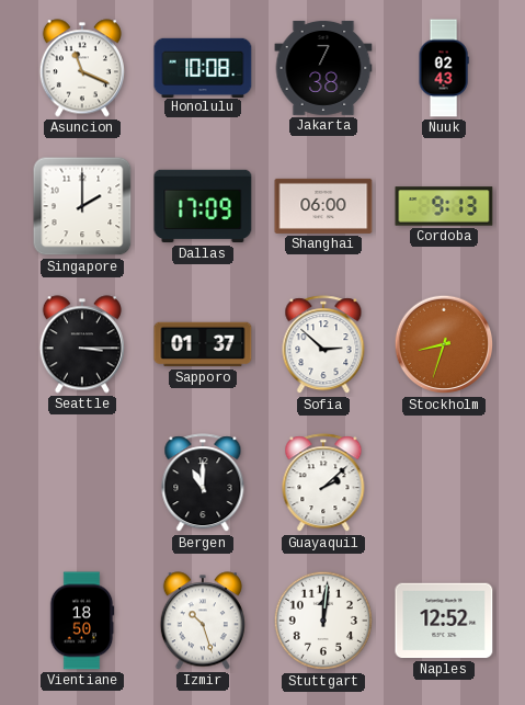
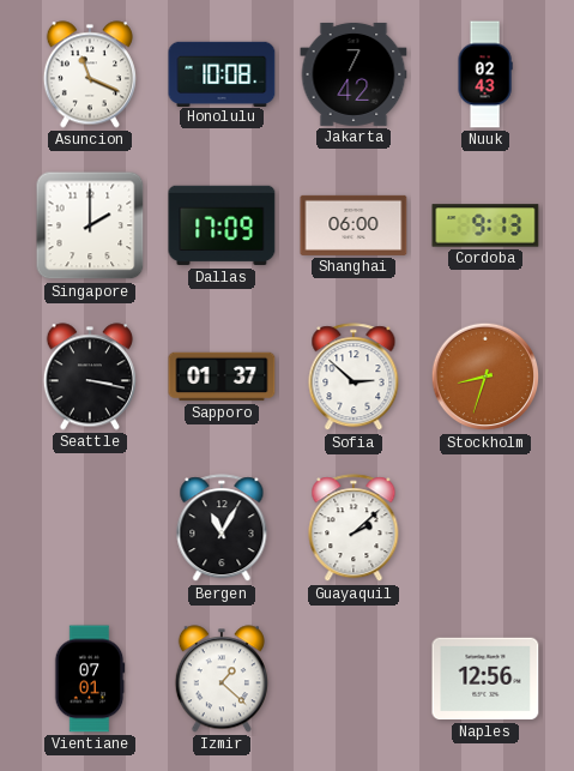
Jakarta: 7:38 -> 7:42 (354, 74)
Seattle: 3:15 -> 3:17 (90, 377)
Bergen: 11:00 -> 11:05 (222, 529)
Vientiane: 18:50 -> 07:01 (90, 679)
Izmir: 10:27 -> 1:22 (222, 679)
Stuttgart: 12:01 -> none (323, 621)
Naples: 12:52 -> 12:56 (485, 679)
